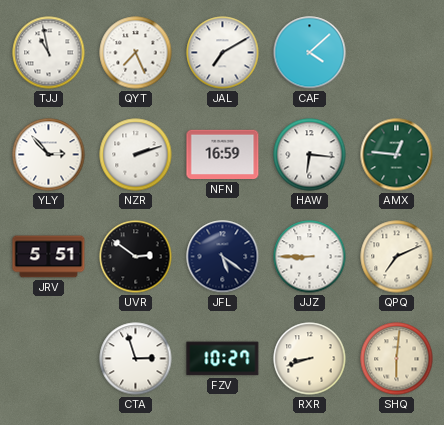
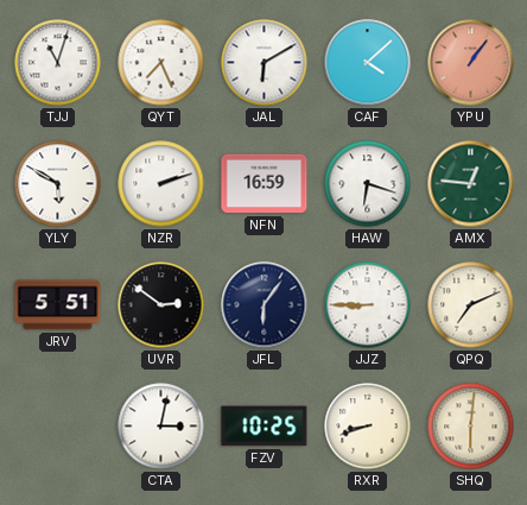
TJJ: 10:58 -> 11:03 (58, 63)
JAL: 7:10 -> 6:10 (265, 63)
YPU: none -> 1:06 (471, 63)
YLY: 2:53 -> 5:50 (58, 184)
HAW: 6:16 -> 6:18 (368, 184)
JFL: 5:21 -> 6:06 (265, 305)
CTA: 2:57 -> 3:02 (161, 427)
FZV: 10:27 -> 10:25 (265, 427)
